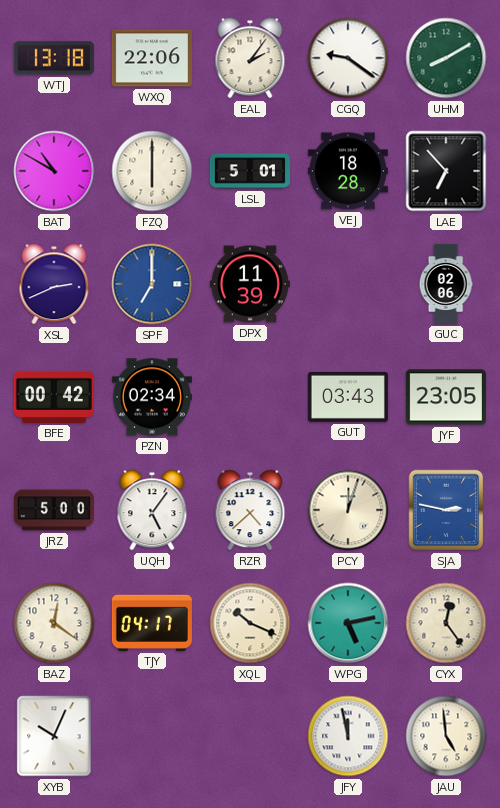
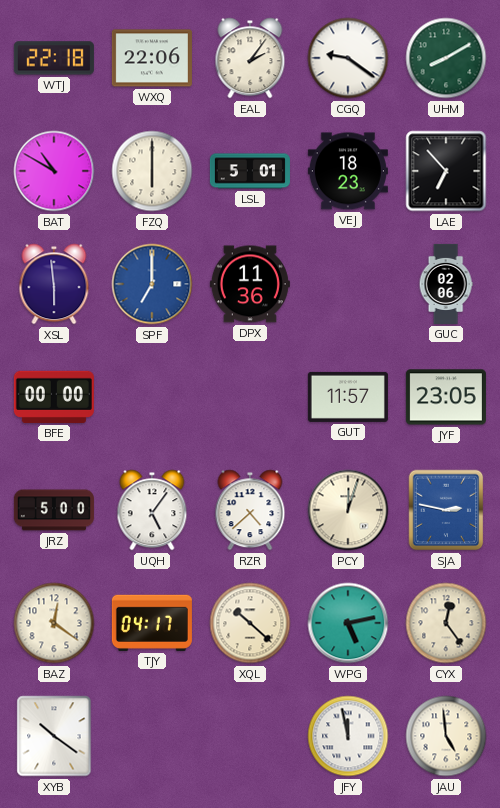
WTJ: 13:18 -> 22:18 (54, 58)
VEJ: 18:28 -> 18:23 (348, 171)
XSL: 2:41 -> 5:59 (54, 284)
DPX: 11:39 -> 11:36 (250, 284)
BFE: 00:42 -> 00:00 (54, 397)
PZN: 02:34 -> none (152, 397)
GUT: 03:43 -> 11:57 (348, 397)
XQL: 10:19 -> 10:22 (250, 623)
XYB: 10:04 -> 10:21 (54, 736)
